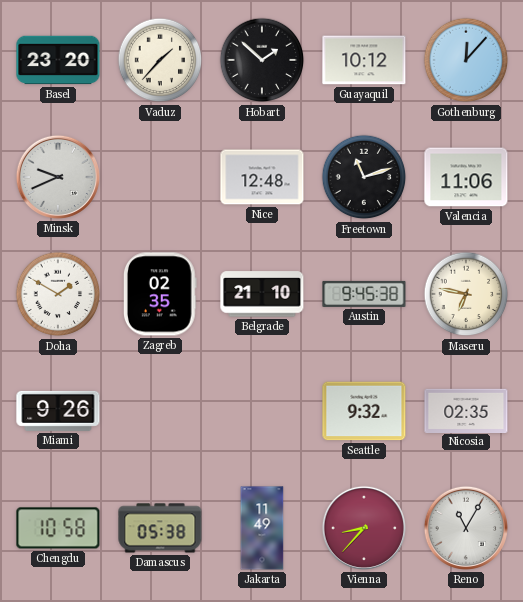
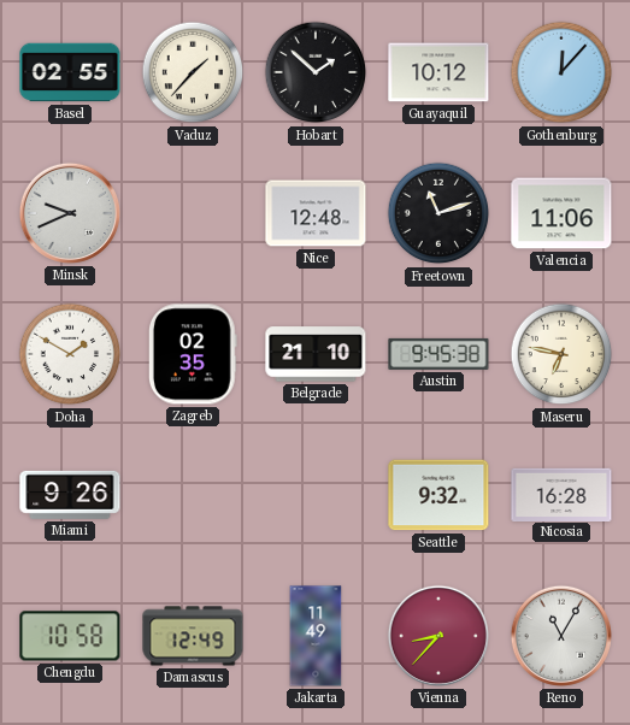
Basel: 23:20 -> 02:55 (70, 72)
Nicosia: 02:35 -> 16:28 (561, 494)
Damascus: 05:38 -> 12:49 (193, 636)
